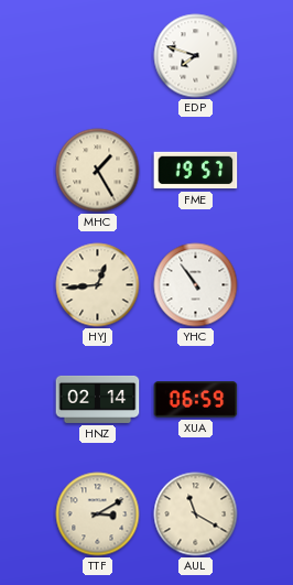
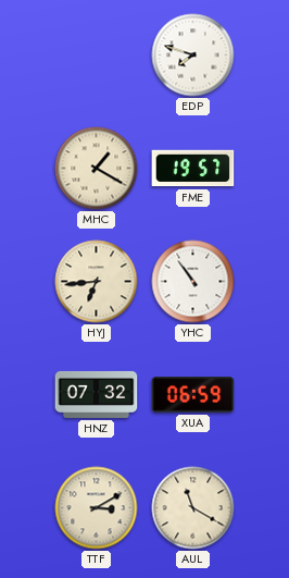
MHC: 1:25 -> 1:20 (97, 169)
HYJ: 12:44 -> 6:44 (97, 282)
HNZ: 02:14 -> 07:32 (97, 394)
